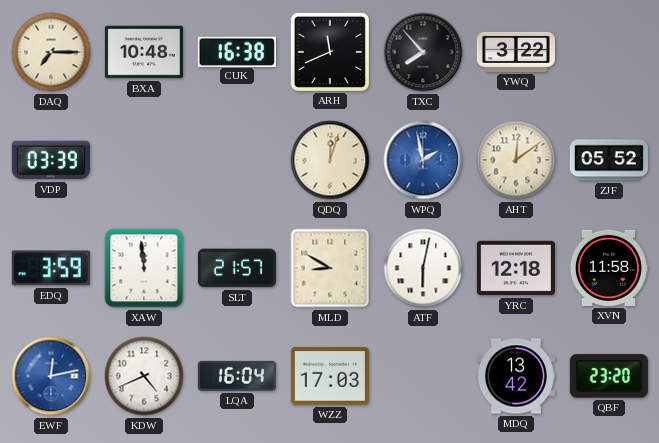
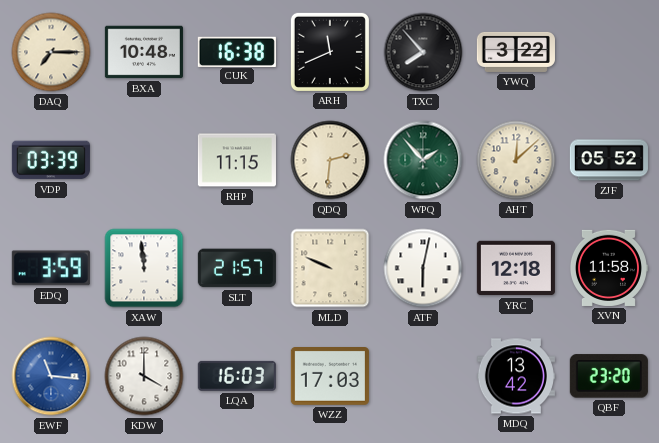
RHP: none -> 11:15 (237, 160)
QDQ: 12:03 -> 2:31 (330, 160)
WPQ: 1:58 -> 1:53 (423, 160)
WPQ dial: blue -> green (423, 160)
AHT: 12:09 -> 12:08 (516, 160)
MLD: 8:50 -> 9:49 (330, 268)
EWF: 12:13 -> 11:16 (51, 376)
KDW: 4:41 -> 4:00 (144, 376)
LQA: 16:04 -> 16:03 (237, 376)
